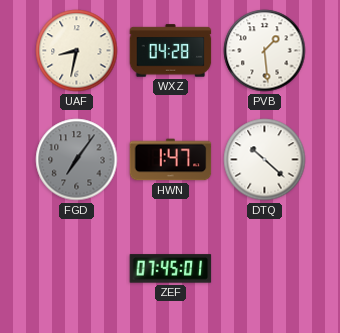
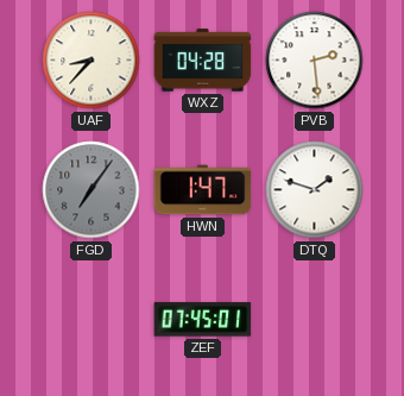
UAF: 8:32 -> 8:37 (91, 61)
PVB: 1:29 -> 2:29 (315, 61)
DTQ: 10:22 -> 1:48 (315, 190)
